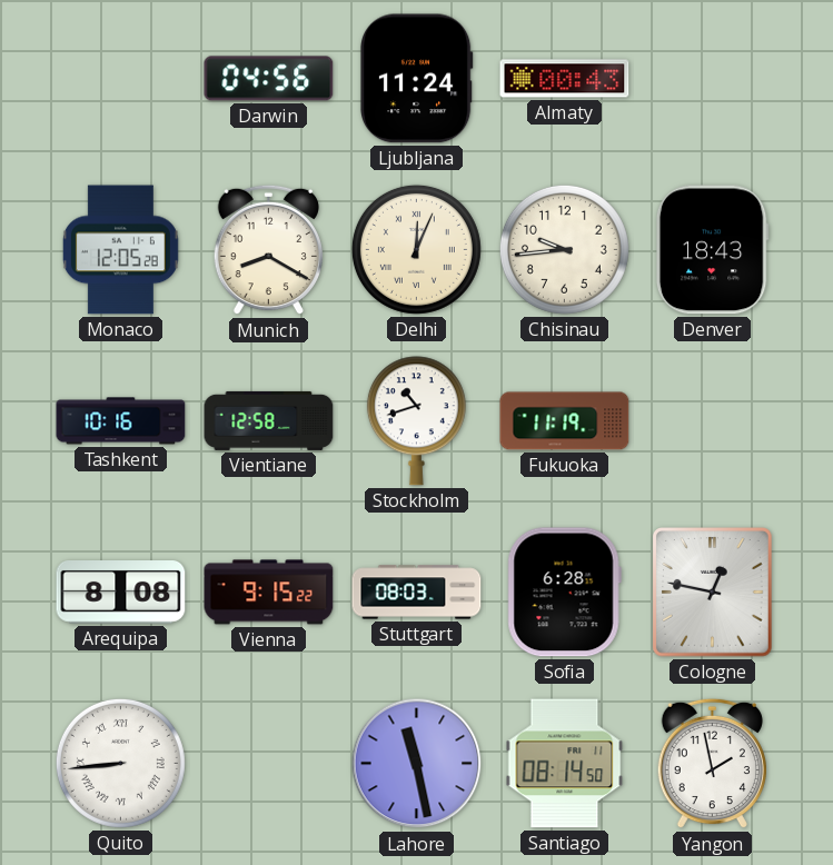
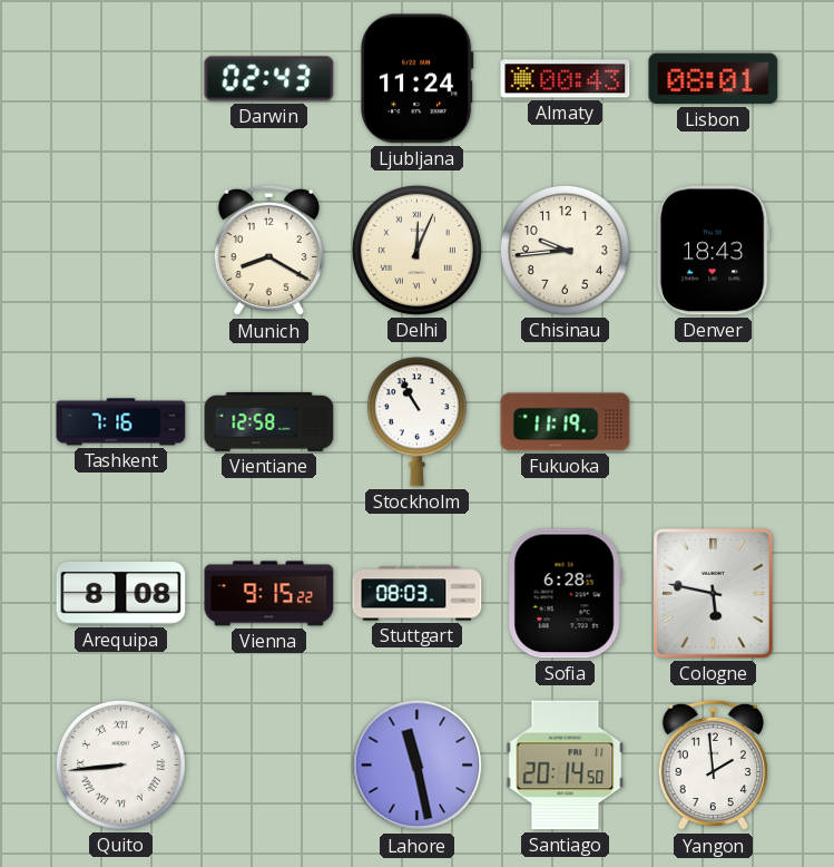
Darwin: 04:56 -> 02:43 (269, 79)
Lisbon: none -> 08:01 (714, 79)
Monaco: 12:05 -> none (120, 250)
Tashkent: 10:16 -> 7:16 (121, 422)
Stockholm: 10:42 -> 10:55 (416, 422)
Cologne: 12:47 -> 5:47 (714, 594)
Santiago: 08:14 -> 20:14 (566, 766)
Yangon: 1:58 -> 1:59 (713, 766)
